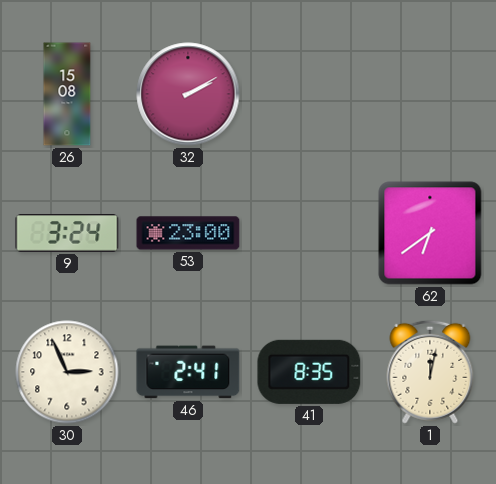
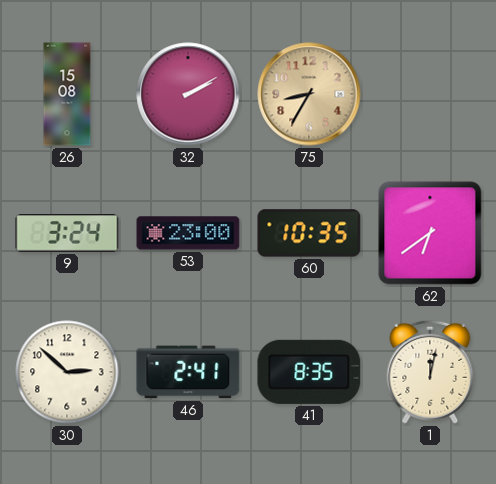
75: none -> 8:35 (309, 94)
60: none -> 10:35 (309, 233)
30: 2:56 -> 2:52 (67, 372)
